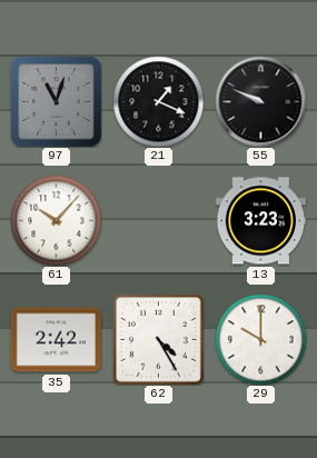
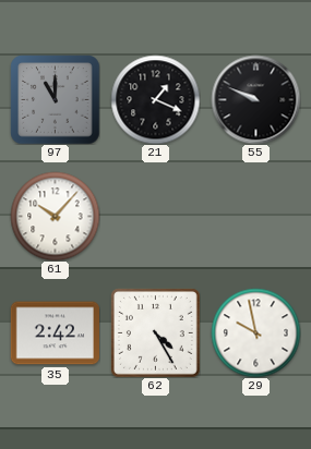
97: 11:03 -> 11:00 (55, 99)
13: 3:23 -> none (260, 221)
29: 10:00 -> 9:58 (255, 332)
